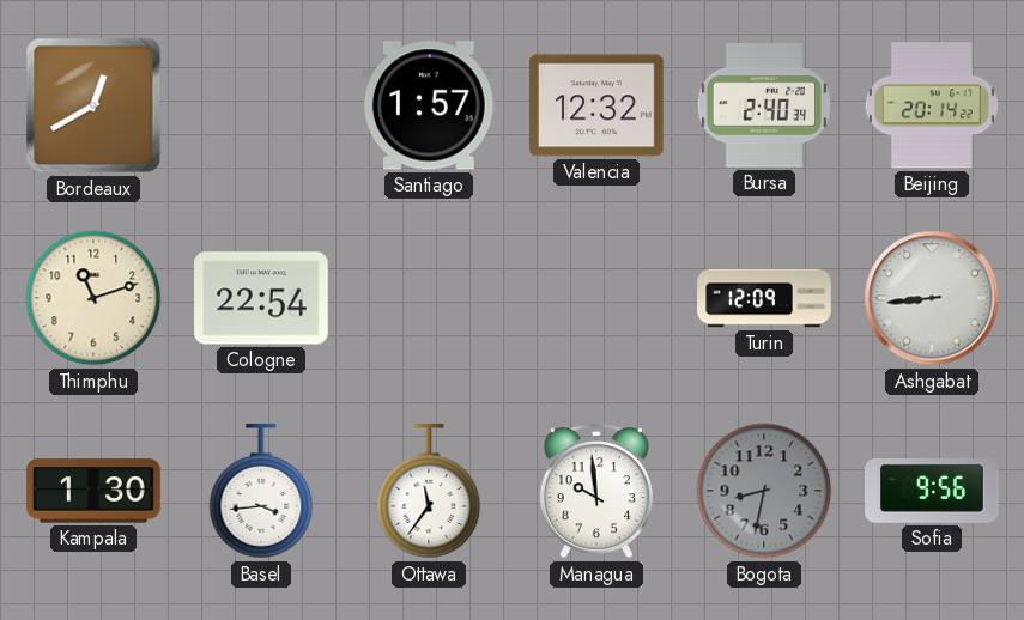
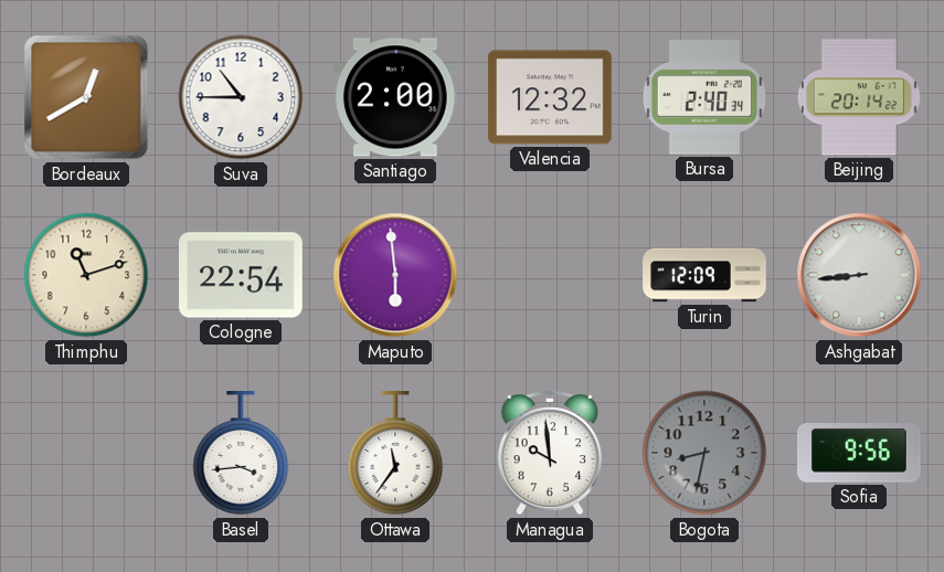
Suva: none -> 10:45 (241, 97)
Santiago: 1:57 -> 2:00 (396, 97)
Maputo: none -> 5:59 (395, 275)
Kampala: 1:30 -> none (93, 491)
